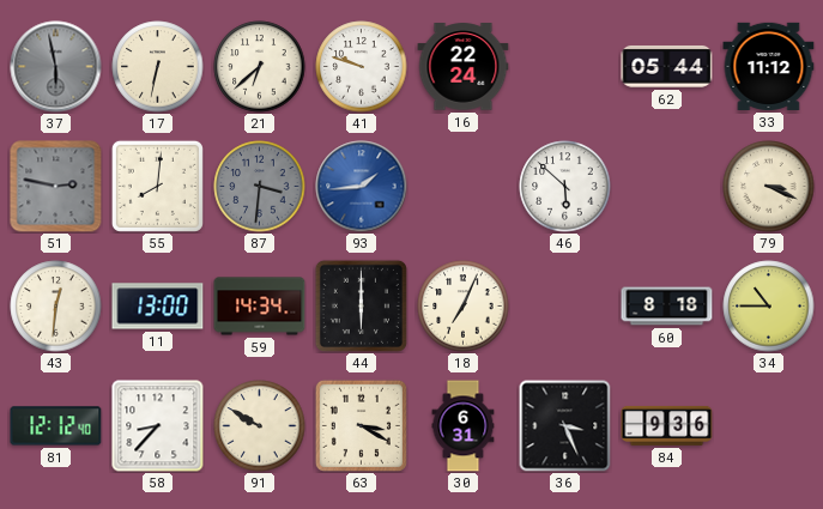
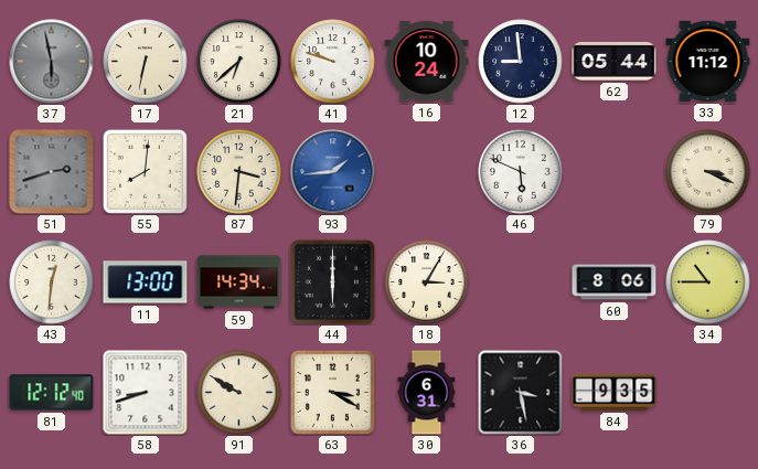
16: 22:24 -> 10:24 (427, 62)
12: none -> 8:59 (521, 62)
51: 2:47 -> 2:42 (52, 172)
87 dial: grey -> cream (239, 172)
46: 5:52 -> 5:49 (521, 172)
18: 7:04 -> 3:05 (427, 283)
60: 8:18 -> 8:06 (615, 283)
58: 8:37 -> 8:42 (146, 393)
36: 3:26 -> 3:28 (521, 393)
84: 9:36 -> 9:35 (615, 392)
